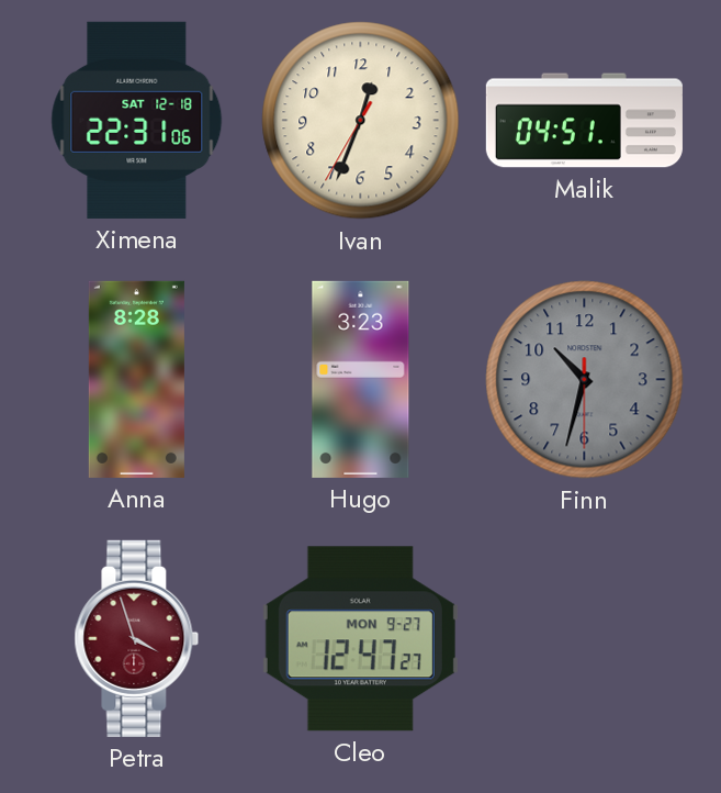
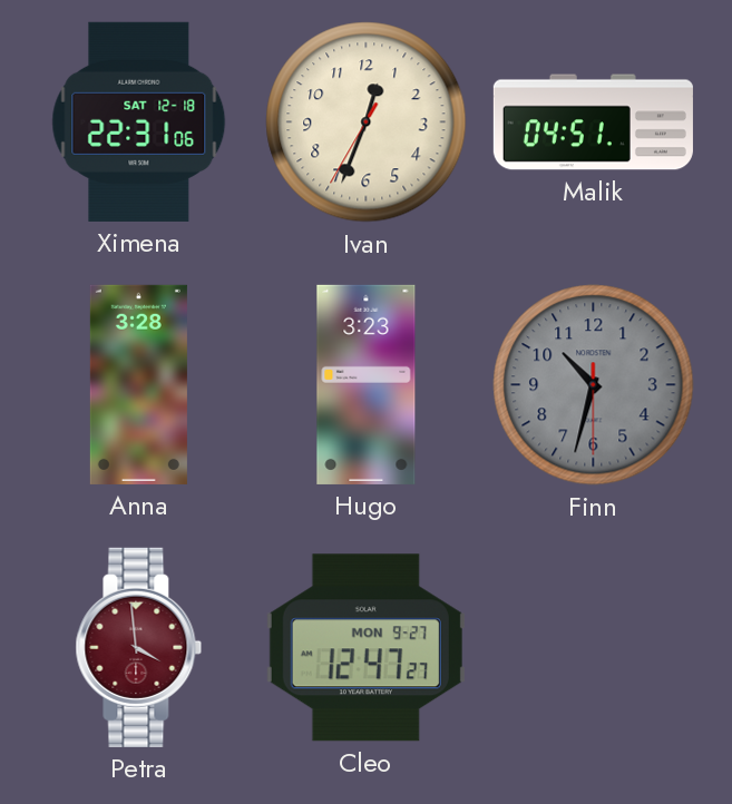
Anna: 8:28 -> 3:28 (138, 384)
Petra: 3:57 -> 3:59 (139, 647)
